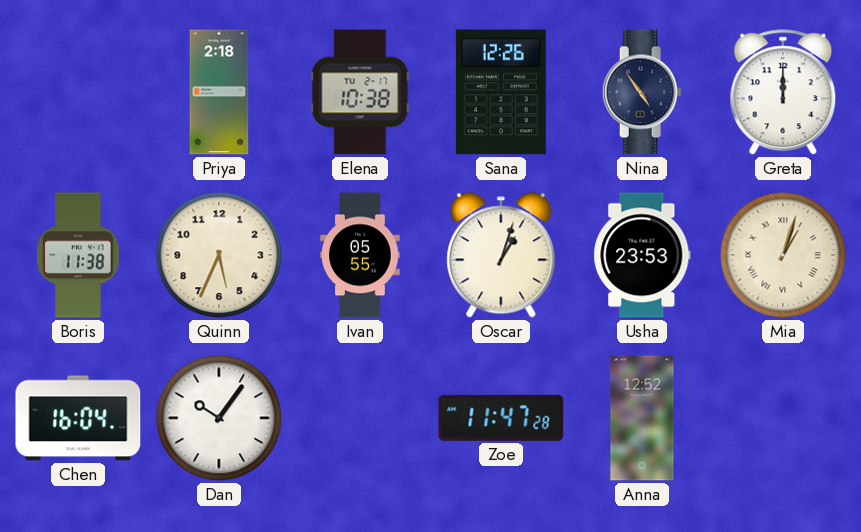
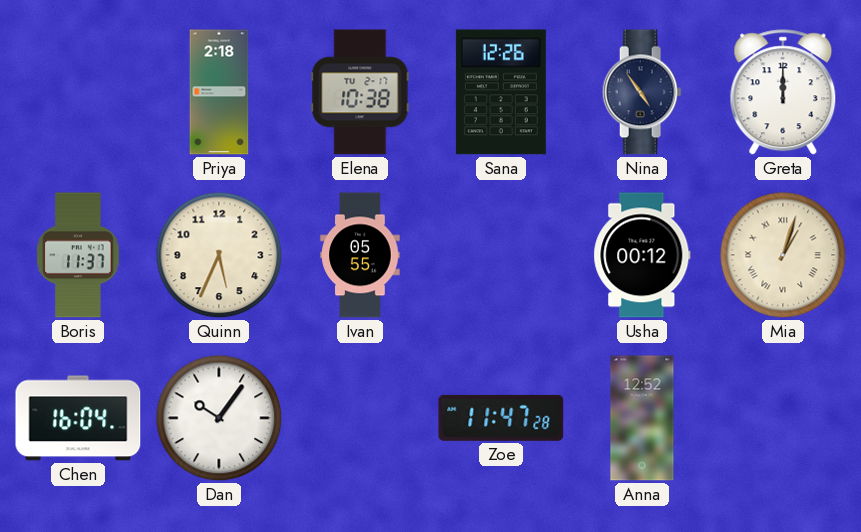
Boris: 11:38 -> 11:37 (78, 255)
Oscar: 1:03 -> none (501, 255)
Usha: 23:53 -> 00:12 (642, 255)
